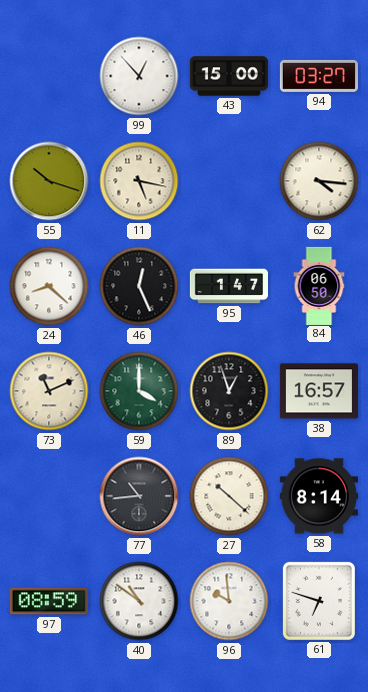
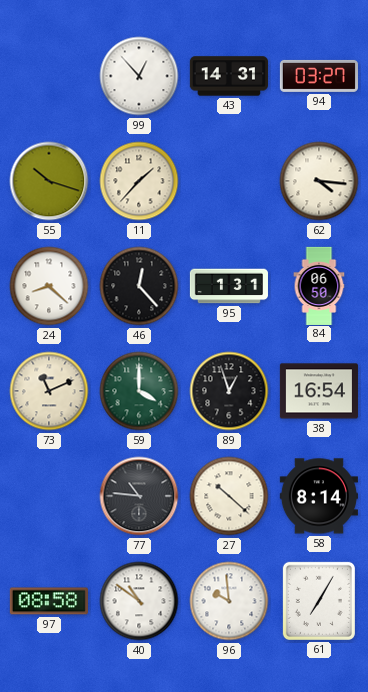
43: 15:00 -> 14:31 (229, 76)
11: 5:17 -> 1:37 (139, 181)
46: 12:26 -> 12:23 (139, 286)
95: 1:47 -> 1:31 (229, 286)
38: 16:57 -> 16:54 (319, 391)
77: 10:44 -> 10:46 (139, 496)
97: 08:59 -> 08:58 (49, 601)
61: 6:48 -> 7:05 (319, 601)
